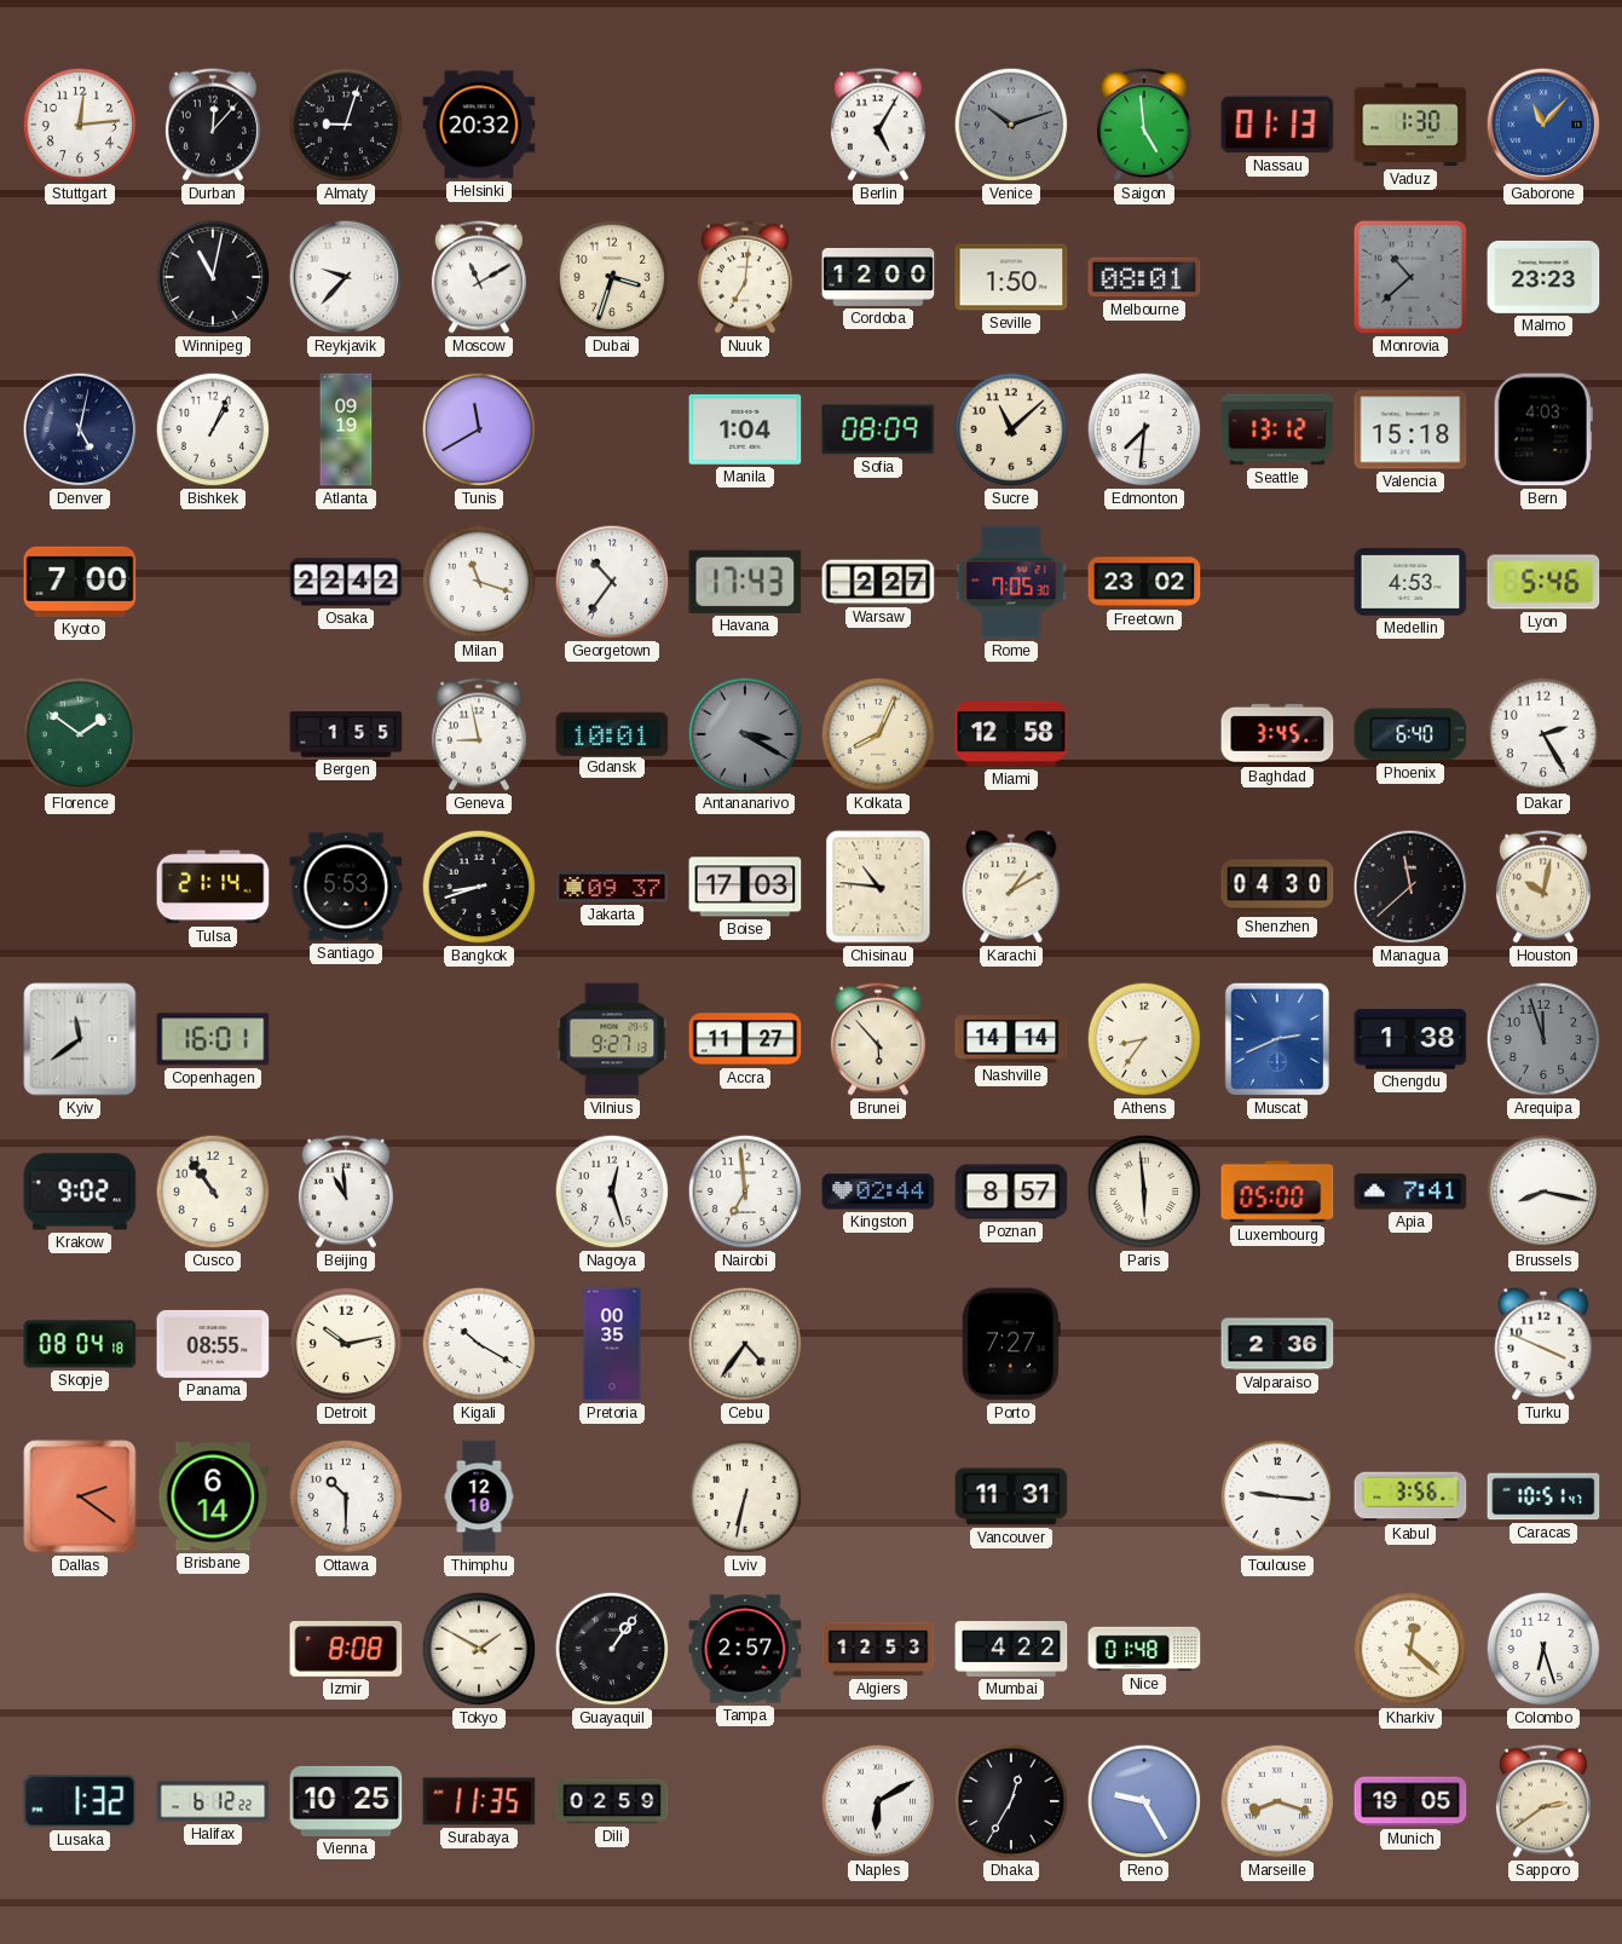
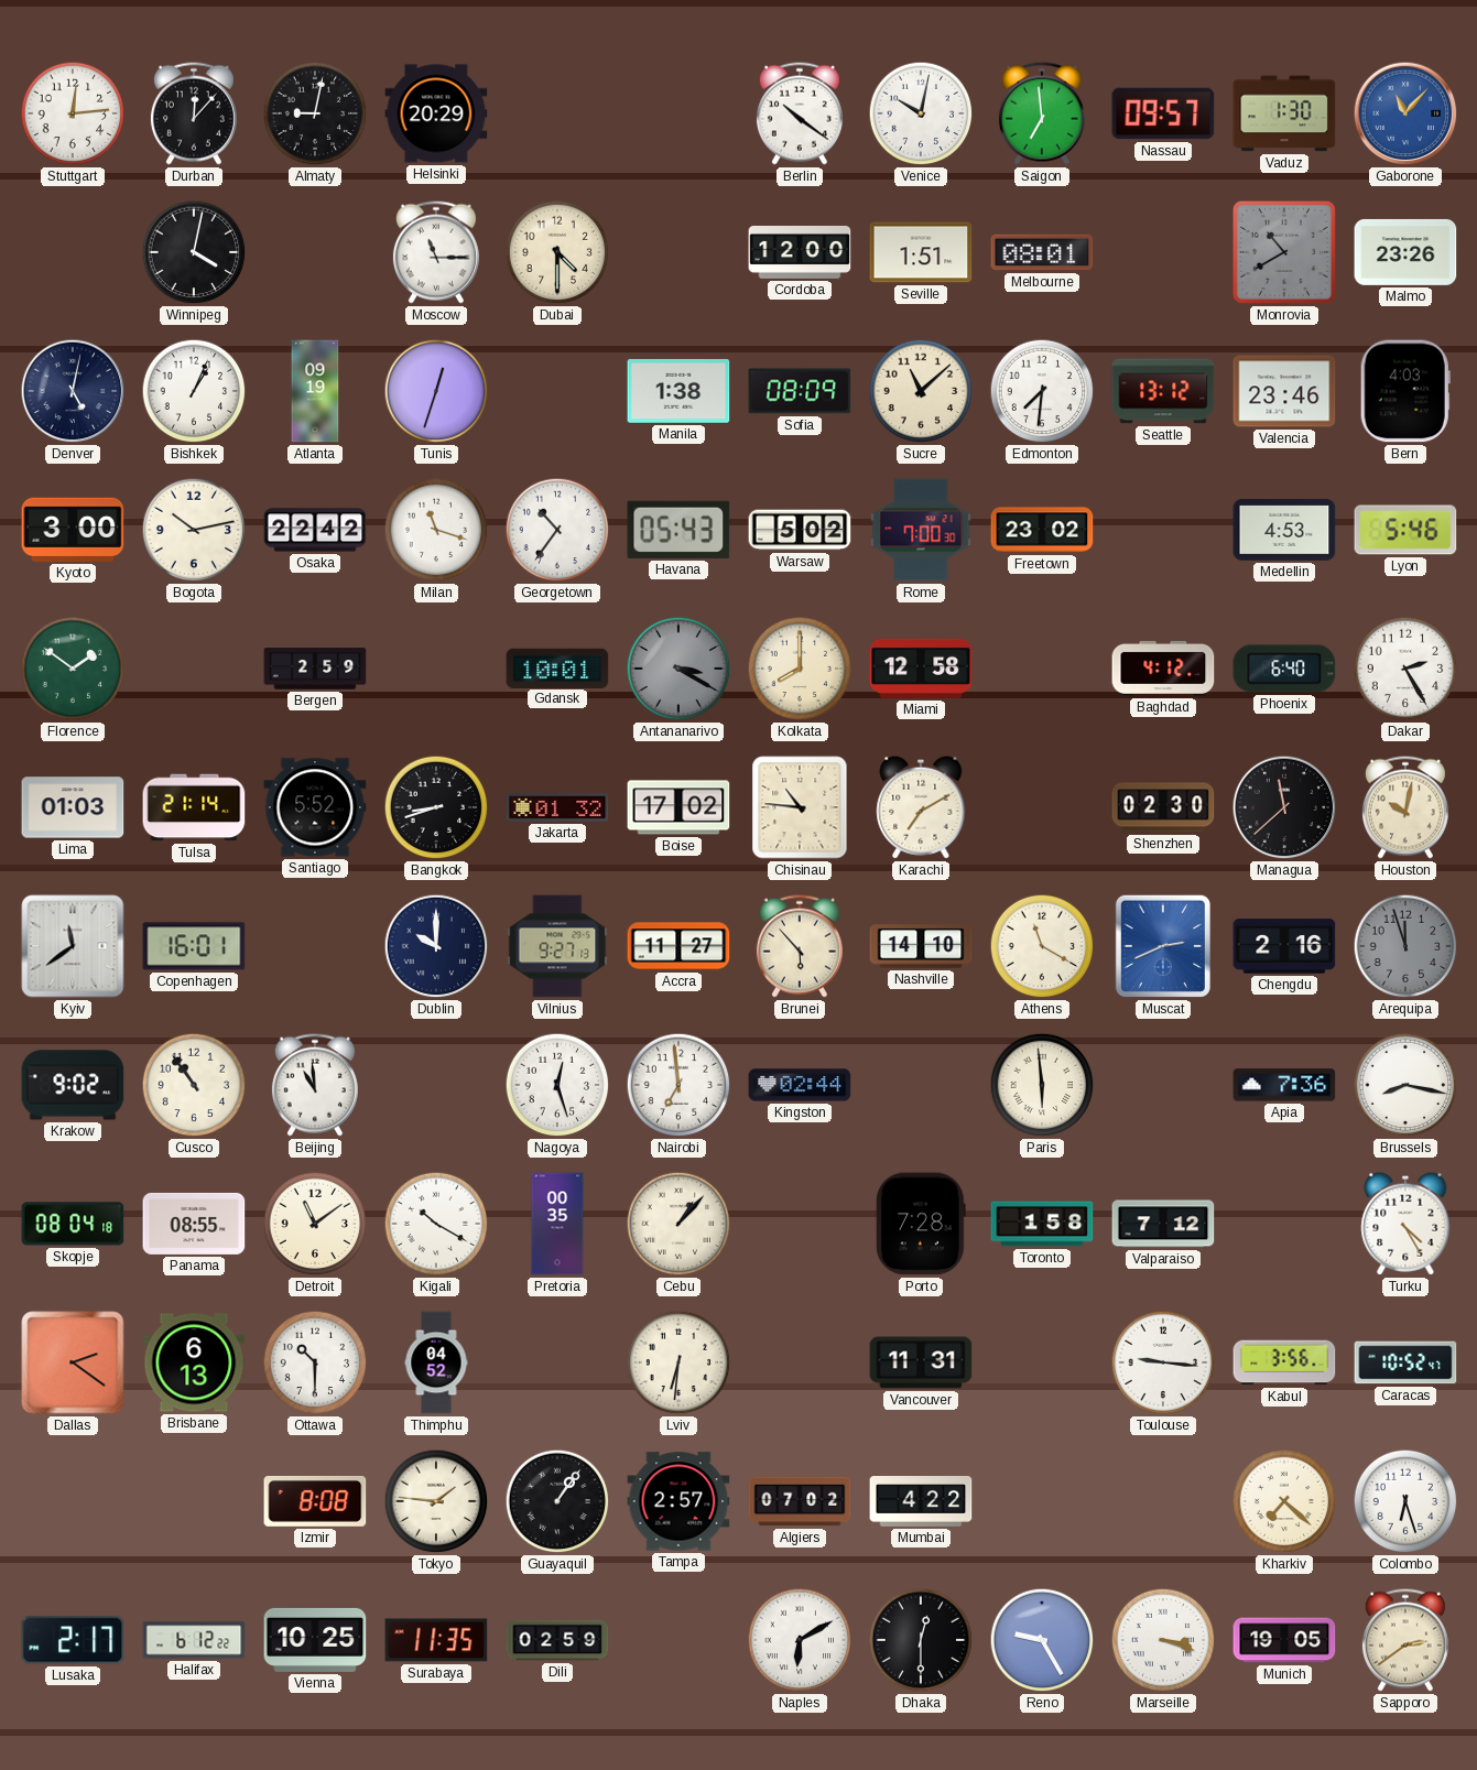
Almaty: 9:03 -> 9:02 (315, 113)
Helsinki: 20:32 -> 20:29 (436, 113)
Berlin: 5:05 -> 10:21 (800, 113)
Venice: 10:12 -> 10:02 (921, 113)
Venice dial: grey -> white (921, 113)
Saigon: 4:59 -> 6:59 (1042, 113)
Nassau: 01:13 -> 09:57 (1163, 113)
Winnipeg: 11:02 -> 4:02 (194, 252)
Reykjavik: 9:37 -> none (346, 277)
Moscow: 11:10 -> 11:15 (436, 252)
Dubai: 3:33 -> 4:30 (557, 252)
Nuuk: 7:01 -> none (745, 277)
Seville: 1:50 -> 1:51 (921, 252)
Monrovia: 10:38 -> 10:40 (1284, 252)
Malmo: 23:23 -> 23:26 (1405, 252)
Tunis: 11:40 -> 12:33 (436, 391)
Manila: 1:04 -> 1:38 (678, 391)
Valencia: 15:18 -> 23:46 (1284, 391)
Kyoto: 7:00 -> 3:00 (73, 530)
Bogota: none -> 10:13 (194, 530)
Havana: 17:43 -> 05:43 (678, 530)
Warsaw: 2:27 -> 5:02 (800, 530)
Rome: 7:05 -> 7:00 (921, 530)
Bergen: 1:55 -> 2:59 (315, 669)
Geneva: 8:58 -> none (479, 734)
Kolkata: 8:04 -> 8:00 (800, 669)
Baghdad: 3:45 -> 4:12 (1163, 669)
Lima: none -> 01:03 (73, 807)
Santiago: 5:53 -> 5:52 (315, 807)
Jakarta: 09:37 -> 01:32 (557, 807)
Boise: 17:03 -> 17:02 (678, 807)
Karachi: 1:10 -> 7:10 (921, 807)
Shenzhen: 04:30 -> 02:30 (1163, 807)
Dublin: none -> 10:00 (436, 946)
Nashville: 14:14 -> 14:10 (921, 946)
Athens: 8:36 -> 11:20 (1042, 946)
Chengdu: 1:38 -> 2:16 (1284, 946)
Poznan: 8:57 -> none (1011, 1192)
Luxembourg: 05:00 -> none (1277, 1192)
Apia: 7:41 -> 7:36 (1284, 1085)
Detroit: 10:13 -> 11:09 (315, 1224)
Cebu: 4:36 -> 1:07 (678, 1224)
Porto: 7:27 -> 7:28 (921, 1224)
Toronto: none -> 1:58 (1042, 1224)
Valparaiso: 2:36 -> 7:12 (1163, 1224)
Turku: 3:49 -> 4:25 (1405, 1224)
Brisbane: 6:14 -> 6:13 (194, 1362)
Thimphu: 12:10 -> 04:52 (436, 1362)
Lviv: 6:32 -> 6:31 (678, 1362)
Caracas: 10:51 -> 10:52 (1405, 1362)
Tokyo: 1:50 -> 1:46 (436, 1501)
Algiers: 12:53 -> 07:02 (800, 1501)
Nice: 01:48 -> none (1144, 1649)
Kharkiv: 12:22 -> 7:22 (1284, 1501)
Lusaka: 1:32 -> 2:17 (73, 1640)
Dhaka: 12:35 -> 12:30 (921, 1640)
Marseille: 8:18 -> 3:18 (1163, 1640)
